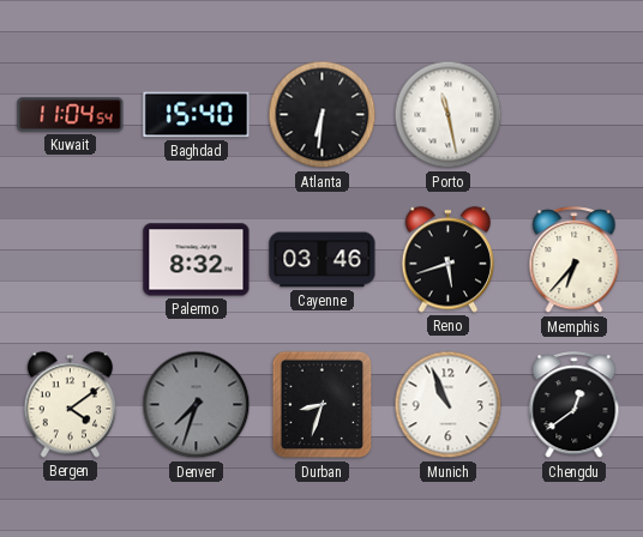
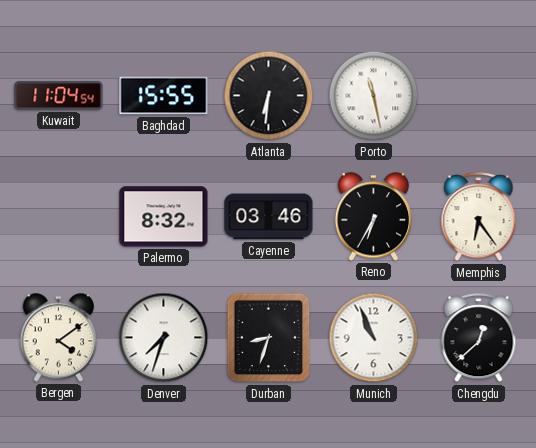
Baghdad: 15:40 -> 15:55 (164, 96)
Reno: 5:42 -> 6:35 (374, 217)
Memphis: 6:37 -> 6:24 (479, 217)
Denver dial: grey -> white (164, 338)
Chengdu: 12:39 -> 12:38 (479, 338)
